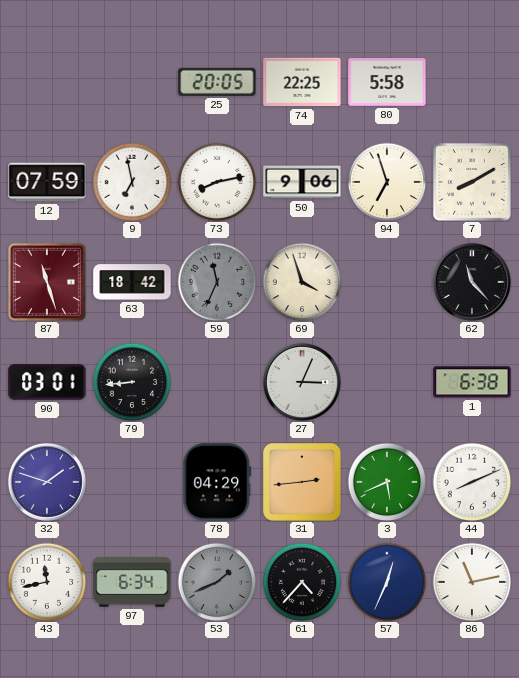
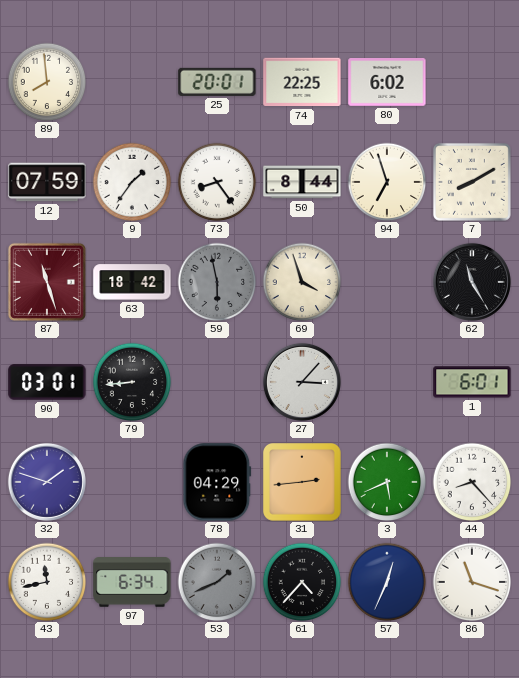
89: none -> 7:59 (47, 82)
25: 20:05 -> 20:01 (217, 82)
80: 5:58 -> 6:02 (387, 83)
9: 6:58 -> 1:36 (132, 182)
73: 8:13 -> 8:24 (217, 182)
50: 9:06 -> 8:44 (302, 182)
59: 11:34 -> 5:58 (217, 282)
62: 11:23 -> 11:25 (472, 282)
27: 3:04 -> 3:07 (302, 382)
1: 6:38 -> 6:01 (472, 382)
44: 8:11 -> 8:23 (472, 482)
86: 11:13 -> 11:18 (472, 582)
